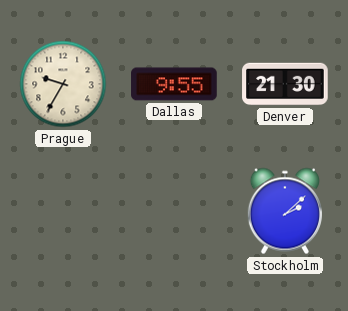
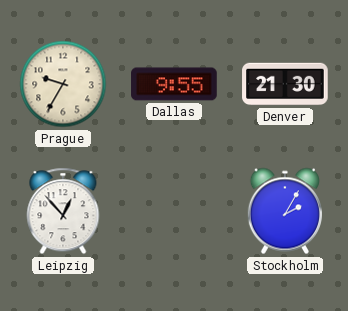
Leipzig: none -> 12:53 (63, 211)
Stockholm: 2:08 -> 2:05 (285, 211)
